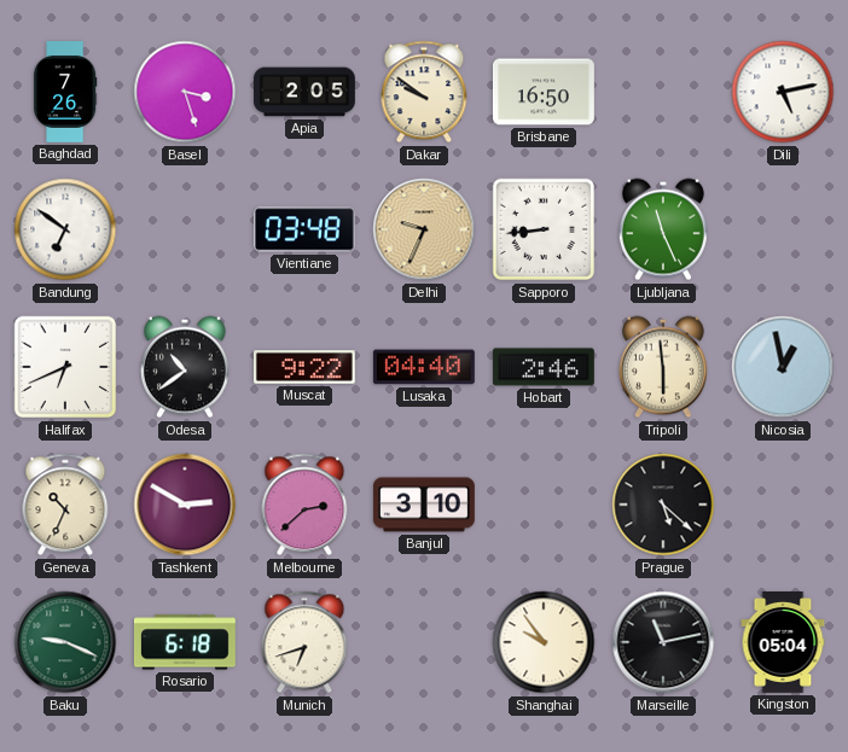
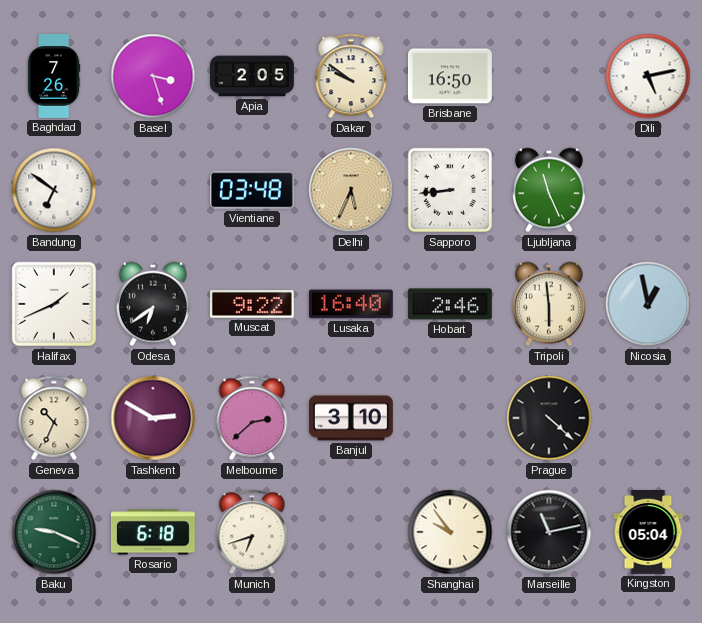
Delhi: 9:34 -> 5:34 (351, 190)
Halifax: 6:41 -> 1:41 (54, 304)
Odesa: 10:39 -> 6:39 (153, 304)
Lusaka: 04:40 -> 16:40 (351, 304)
Prague: 5:22 -> 4:22 (549, 418)
